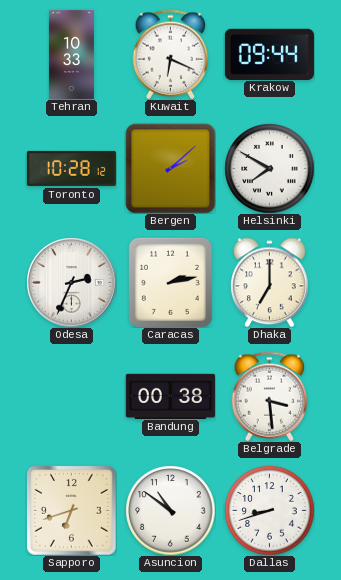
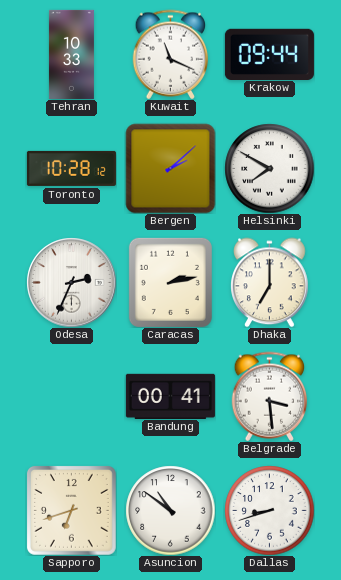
Kuwait: 6:19 -> 11:19 (171, 54)
Bandung: 00:38 -> 00:41 (170, 396)
